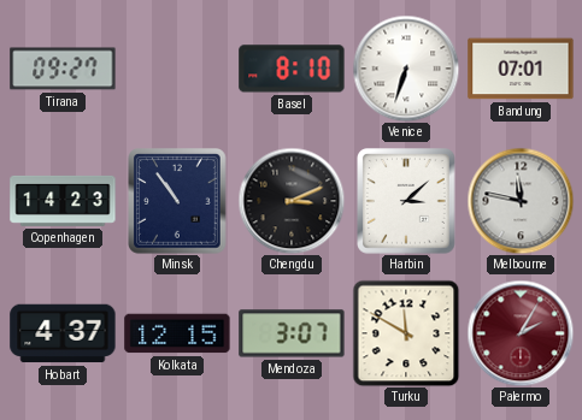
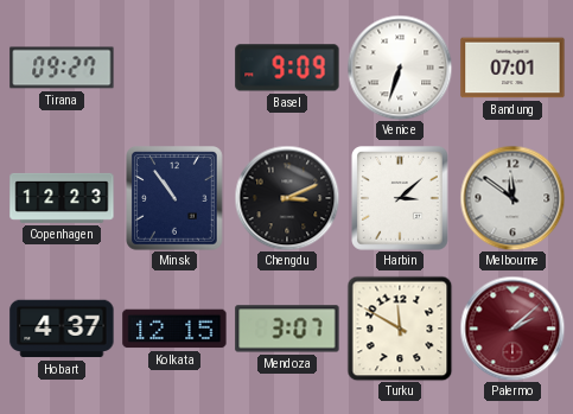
Basel: 8:10 -> 9:09 (287, 68)
Copenhagen: 14:23 -> 12:23 (62, 198)
Melbourne: 11:47 -> 11:51 (512, 198)
Palermo: 2:05 -> 2:08 (512, 329)
